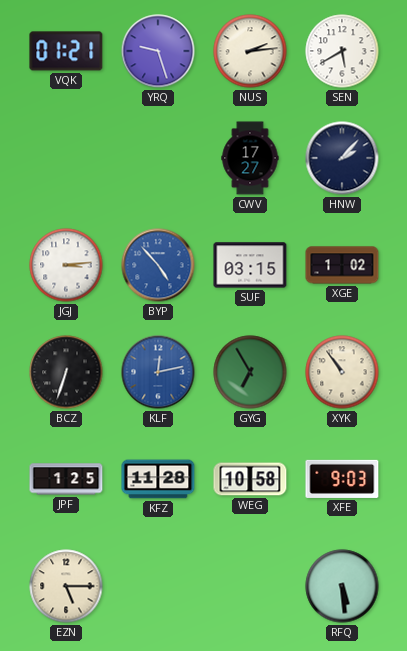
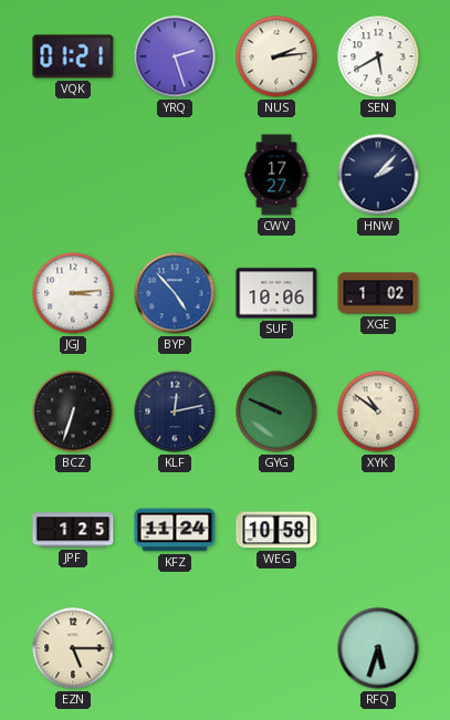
YRQ: 9:27 -> 2:27 (175, 56)
SUF: 03:15 -> 10:06 (276, 293)
KLF dial: blue -> navy (175, 411)
GYG: 6:55 -> 9:49 (276, 411)
XYK: 10:54 -> 10:51 (378, 411)
KFZ: 11:28 -> 11:24 (175, 530)
XFE: 9:03 -> none (342, 479)
RFQ: 5:29 -> 5:33 (378, 648)
